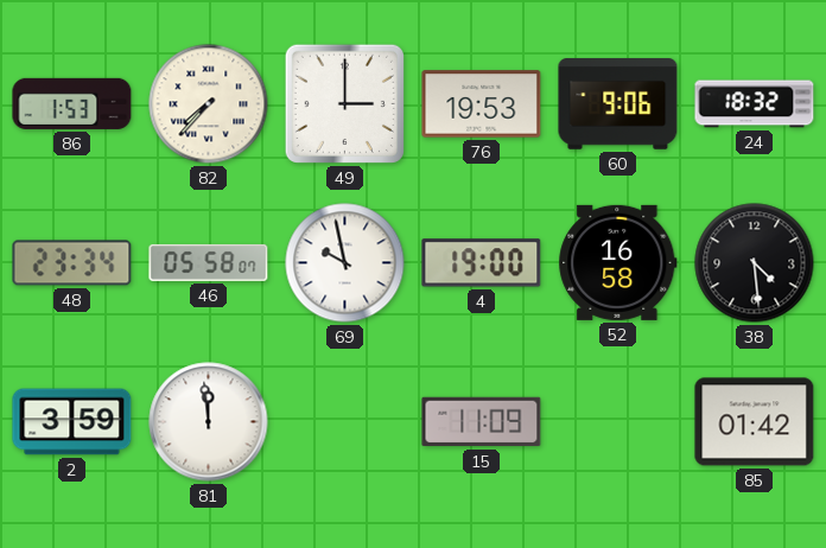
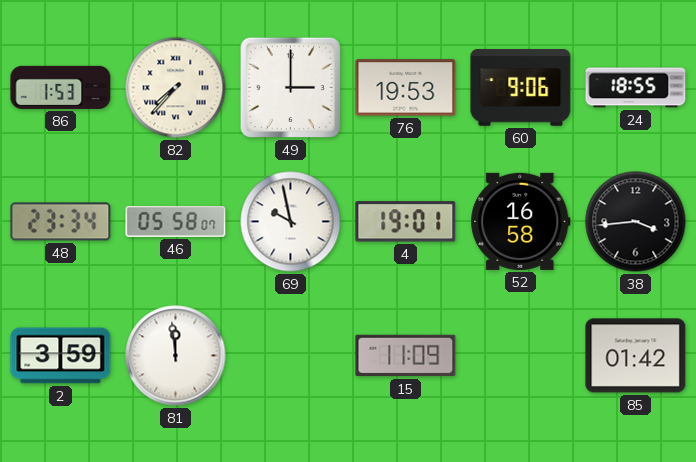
24: 18:32 -> 18:55 (636, 88)
4: 19:00 -> 19:01 (406, 222)
38: 4:29 -> 3:44 (636, 222)
